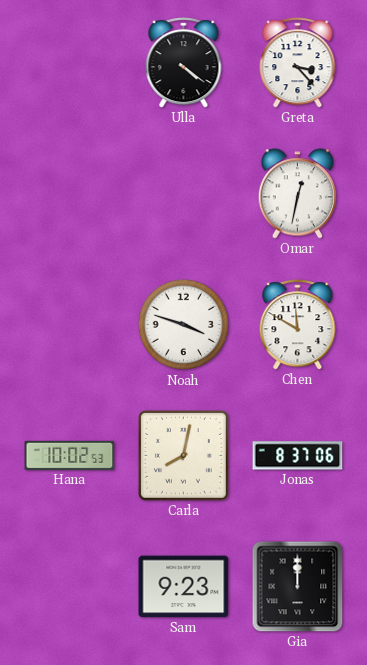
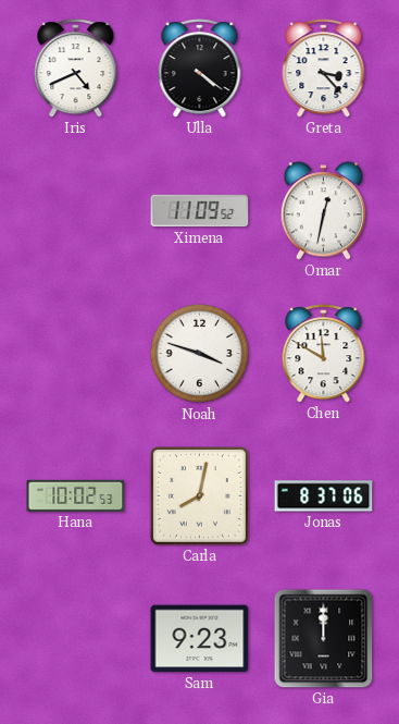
Iris: none -> 4:41 (76, 69)
Ximena: none -> 11:09 (200, 211)
